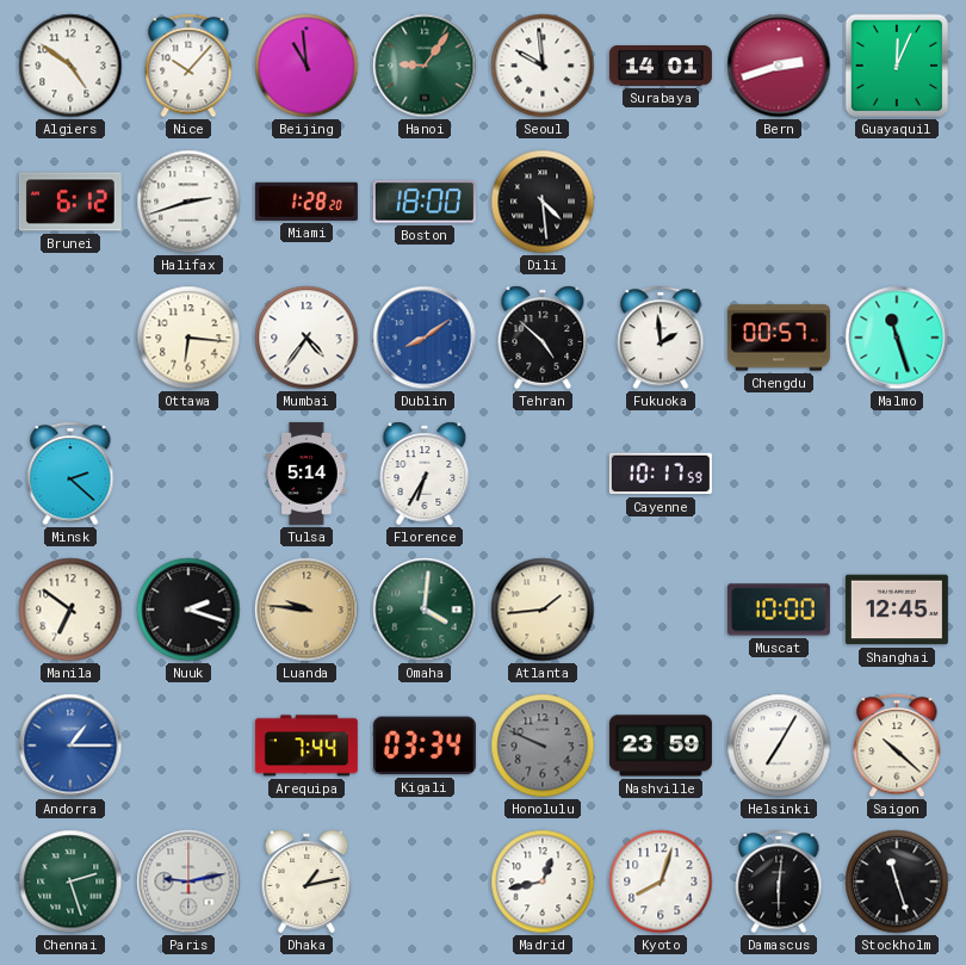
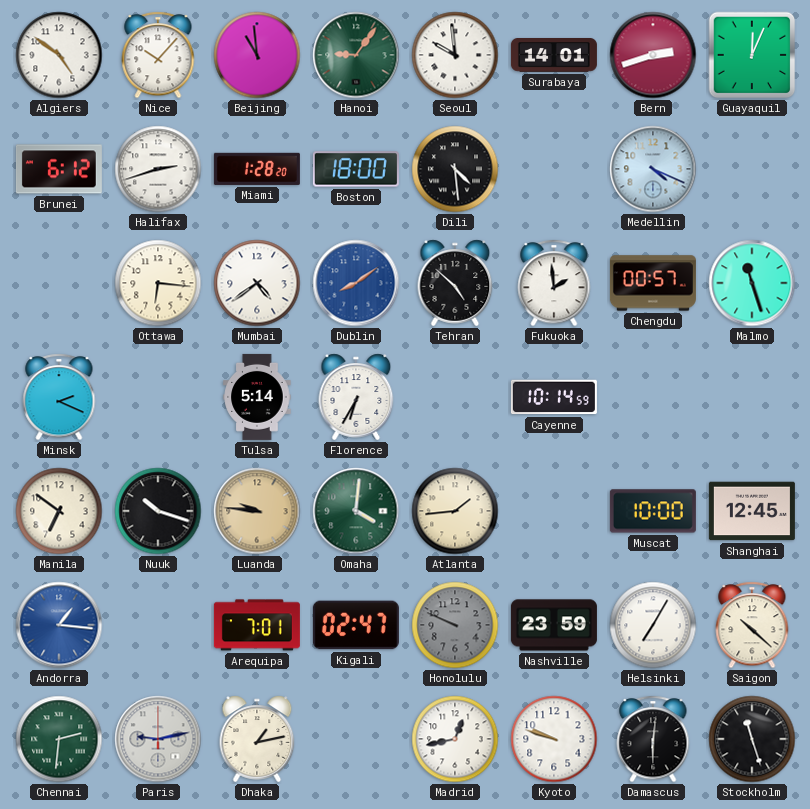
Medellin: none -> 4:19 (653, 169)
Mumbai: 4:36 -> 4:39 (257, 283)
Minsk: 2:22 -> 2:19 (59, 397)
Cayenne: 10:17 -> 10:14 (554, 397)
Nuuk: 2:18 -> 10:18 (158, 511)
Andorra: 1:15 -> 1:16 (59, 625)
Arequipa: 7:44 -> 7:01 (257, 625)
Kigali: 03:34 -> 02:47 (356, 625)
Chennai: 2:27 -> 2:31 (59, 739)
Kyoto: 8:03 -> 9:48 (554, 739)
